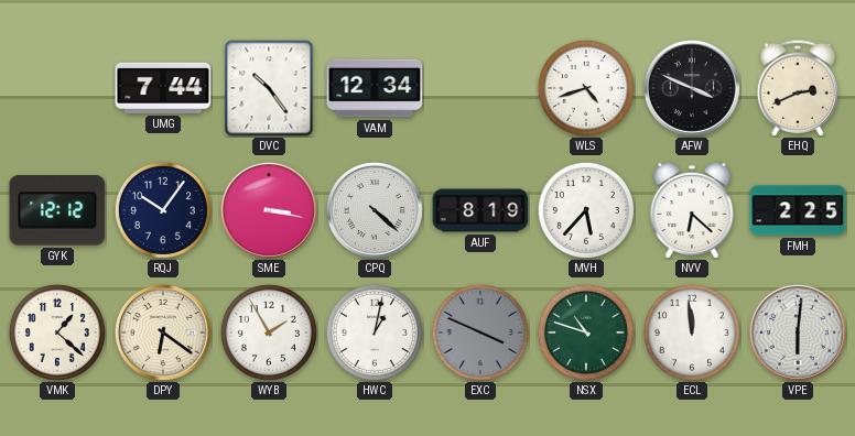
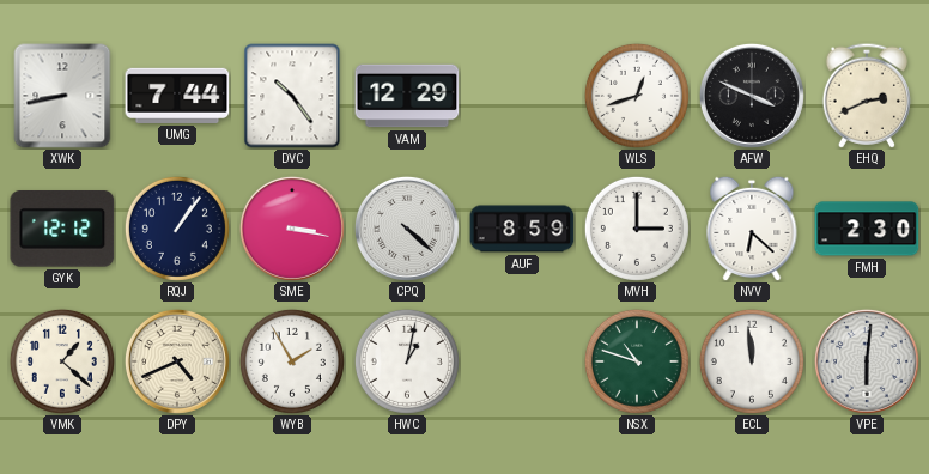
XWK: none -> 8:43 (62, 96)
VAM: 12:34 -> 12:29 (407, 96)
WLS: 4:42 -> 12:42 (637, 96)
RQJ: 10:06 -> 1:06 (177, 229)
AUF: 8:19 -> 8:59 (522, 229)
MVH: 5:37 -> 3:00 (637, 229)
FMH: 2:25 -> 2:30 (867, 229)
DPY: 6:21 -> 4:41 (177, 361)
EXC: 3:49 -> none (480, 333)
